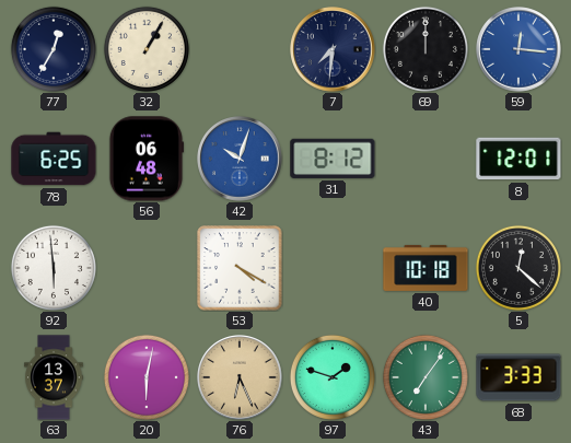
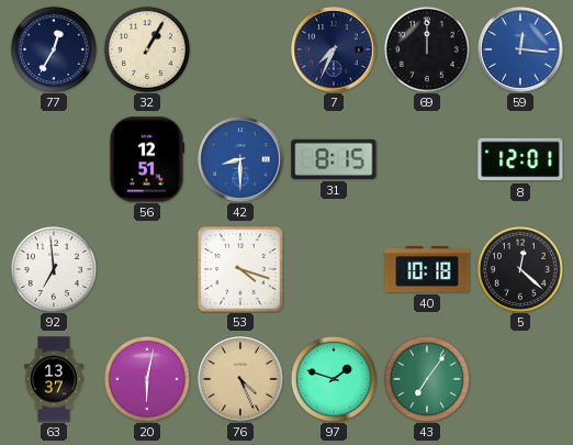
7: 7:31 -> 7:34 (334, 49)
78: 6:25 -> none (54, 159)
56: 06:48 -> 12:51 (146, 159)
42: 10:03 -> 8:30 (240, 159)
31: 8:12 -> 8:15 (334, 159)
92: 5:59 -> 6:59 (54, 269)
53: 4:20 -> 4:18 (240, 269)
76: 6:26 -> 4:26 (240, 379)
68: 3:33 -> none (518, 377)
